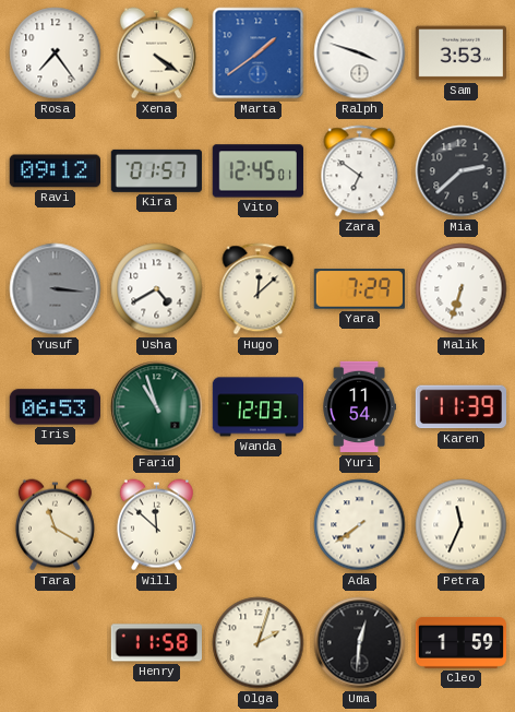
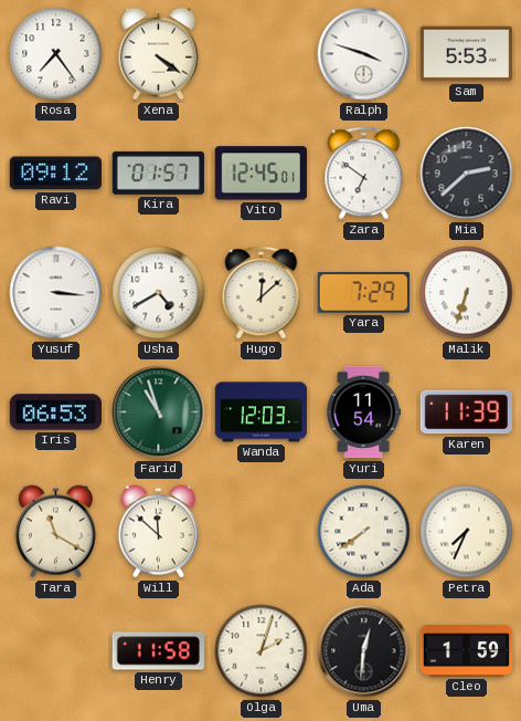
Marta: 1:39 -> none (259, 54)
Sam: 3:53 -> 5:53 (466, 54)
Yusuf dial: grey -> white (56, 293)
Petra: 11:34 -> 7:34 (467, 532)
